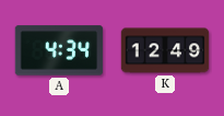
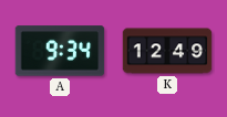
A: 4:34 -> 9:34 (60, 51)
